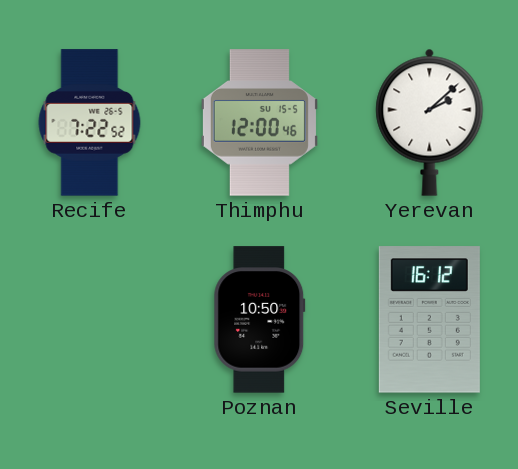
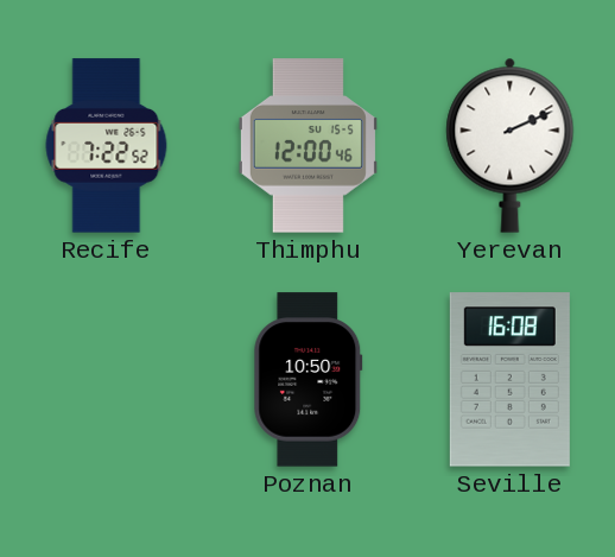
Yerevan: 2:08 -> 2:11 (511, 145)
Seville: 16:12 -> 16:08 (509, 380)
